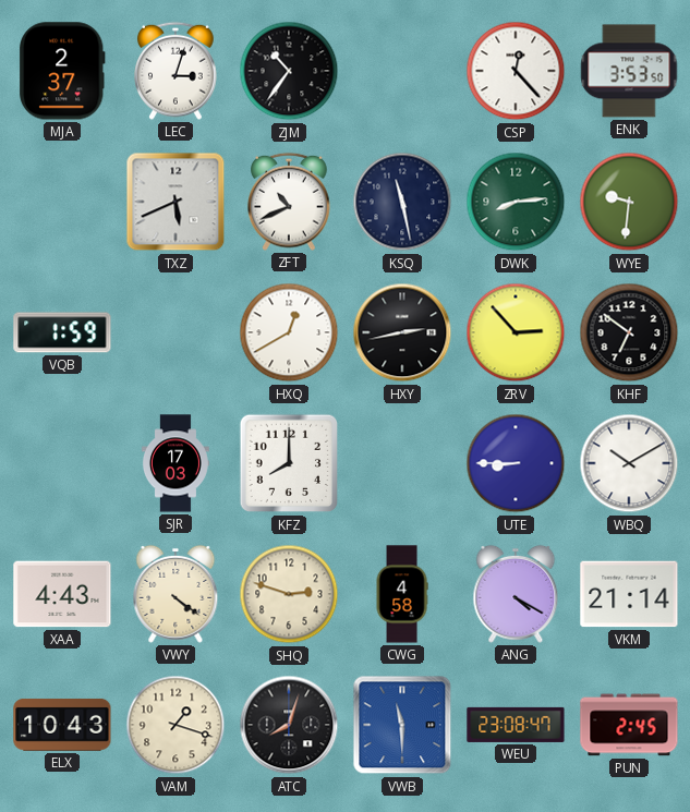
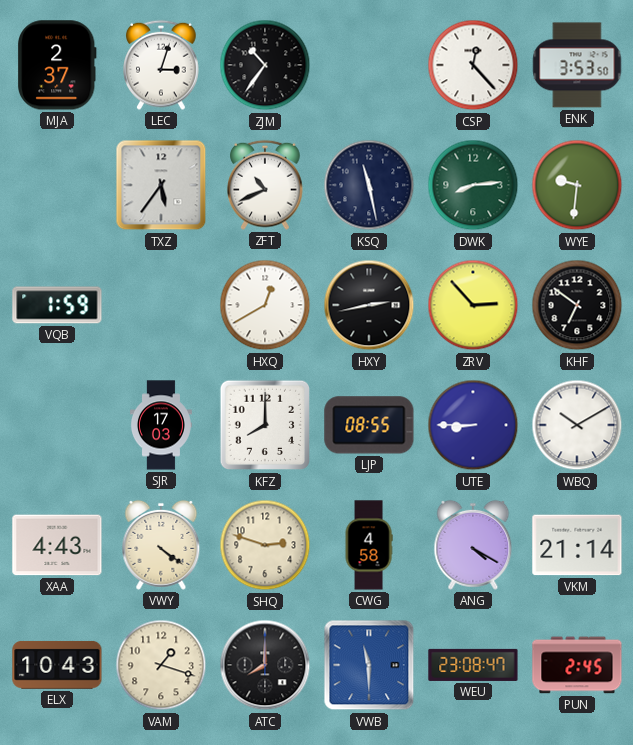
TXZ: 5:41 -> 5:36 (161, 185)
LJP: none -> 08:55 (369, 425)
ATC: 8:03 -> 8:00 (265, 665)
